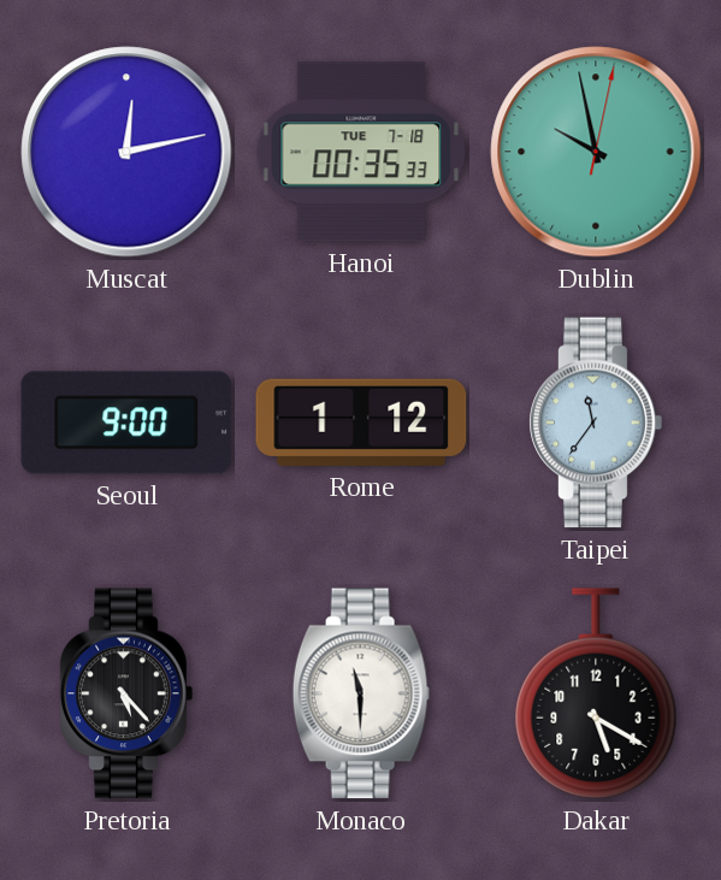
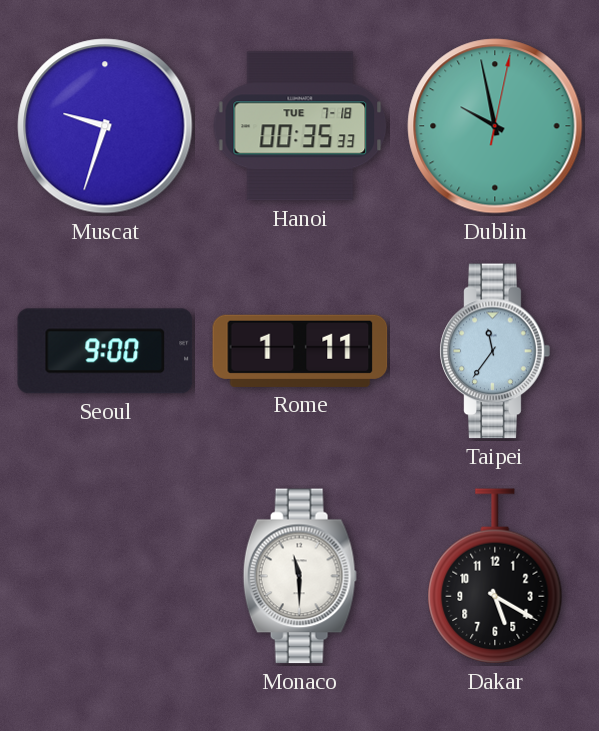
Muscat: 12:13 -> 9:33 (105, 126)
Rome: 1:12 -> 1:11 (300, 351)
Pretoria: 5:23 -> none (126, 693)
